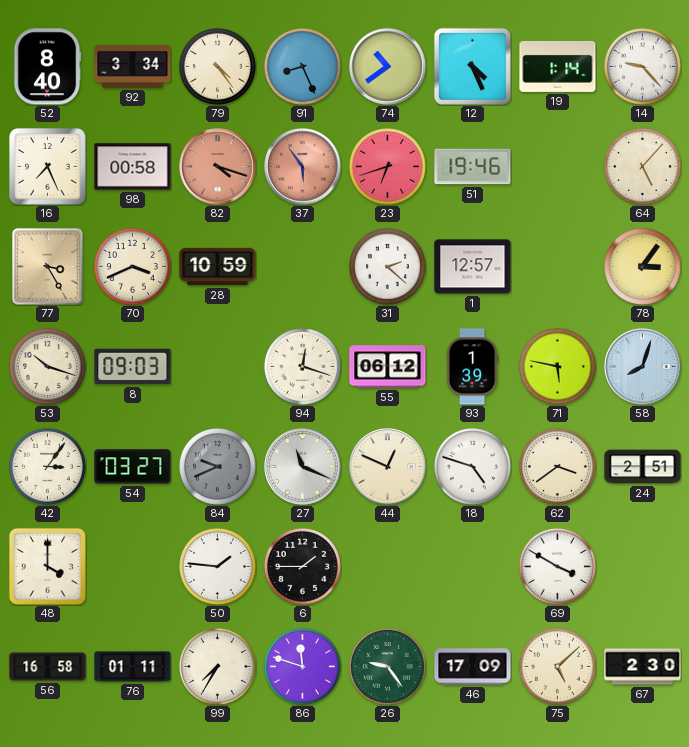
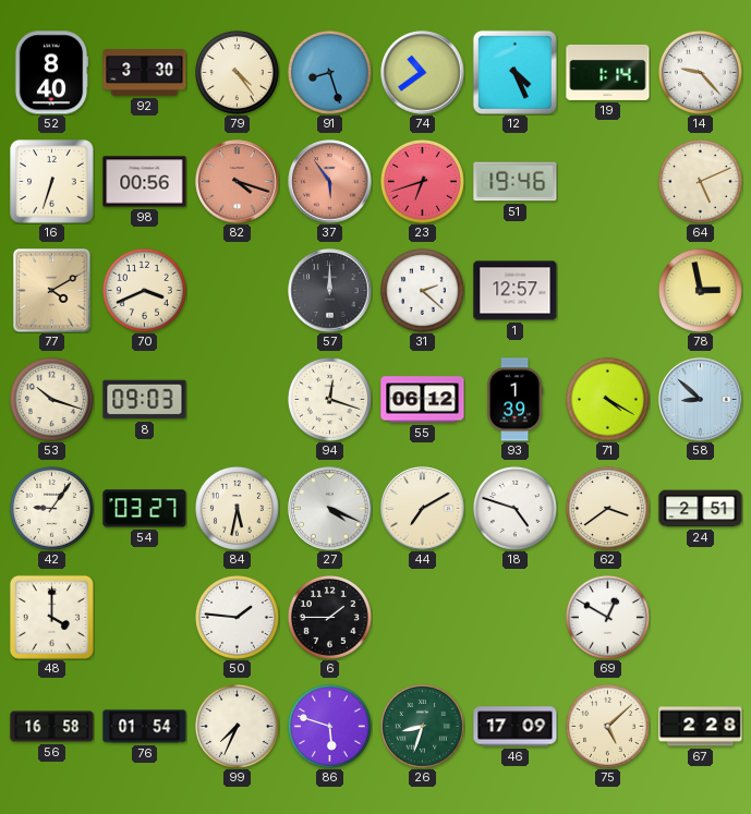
92: 3:34 -> 3:30 (145, 73)
91: 8:26 -> 8:27 (329, 72)
16: 7:26 -> 6:33 (52, 182)
98: 00:58 -> 00:56 (145, 182)
64: 5:07 -> 5:11 (700, 181)
77: 3:25 -> 4:10 (52, 291)
28: 10:59 -> none (218, 267)
57: none -> 12:00 (330, 291)
78: 3:06 -> 2:58 (700, 290)
71: 5:47 -> 4:20 (607, 399)
58: 8:03 -> 8:52 (701, 400)
42: 3:06 -> 9:06 (51, 508)
84: 9:41 -> 5:32 (237, 508)
84 dial: grey -> cream (237, 508)
27: 11:19 -> 4:19 (330, 509)
44: 12:49 -> 7:10 (423, 509)
69: 3:50 -> 12:50 (607, 617)
76: 01:11 -> 01:54 (145, 727)
99: 7:35 -> 7:34 (237, 726)
86: 11:48 -> 5:48 (329, 726)
26: 9:24 -> 8:33 (422, 726)
67: 2:30 -> 2:28 (701, 727)
